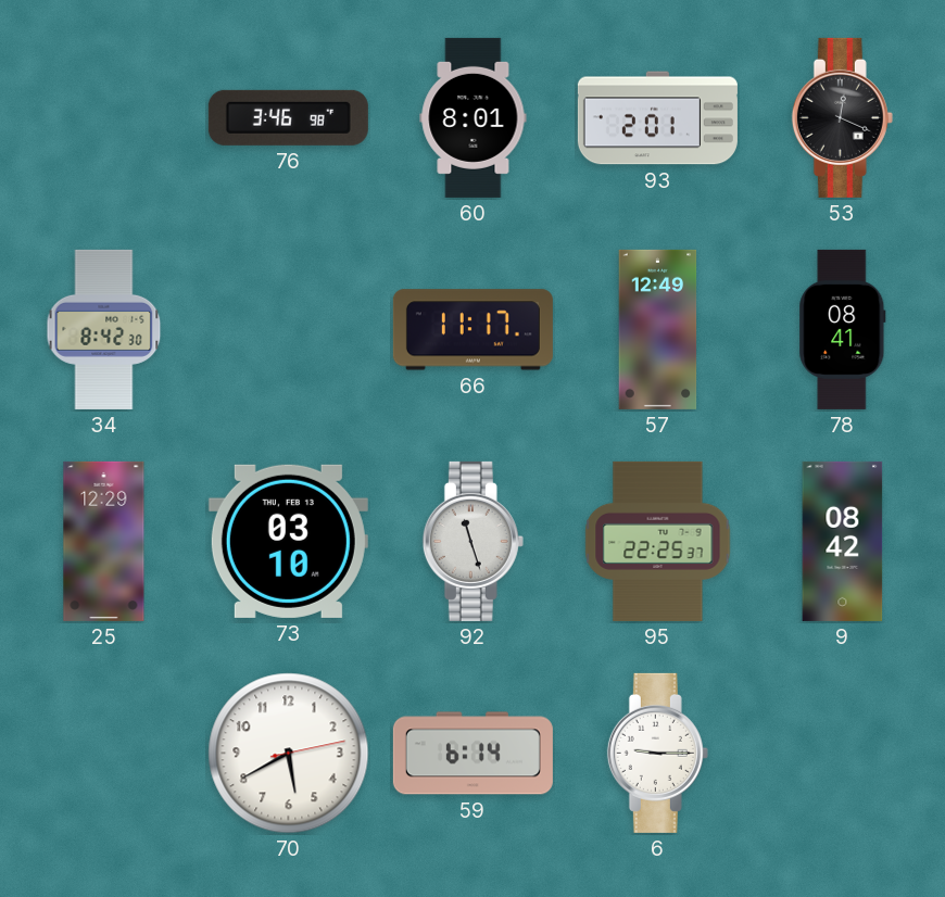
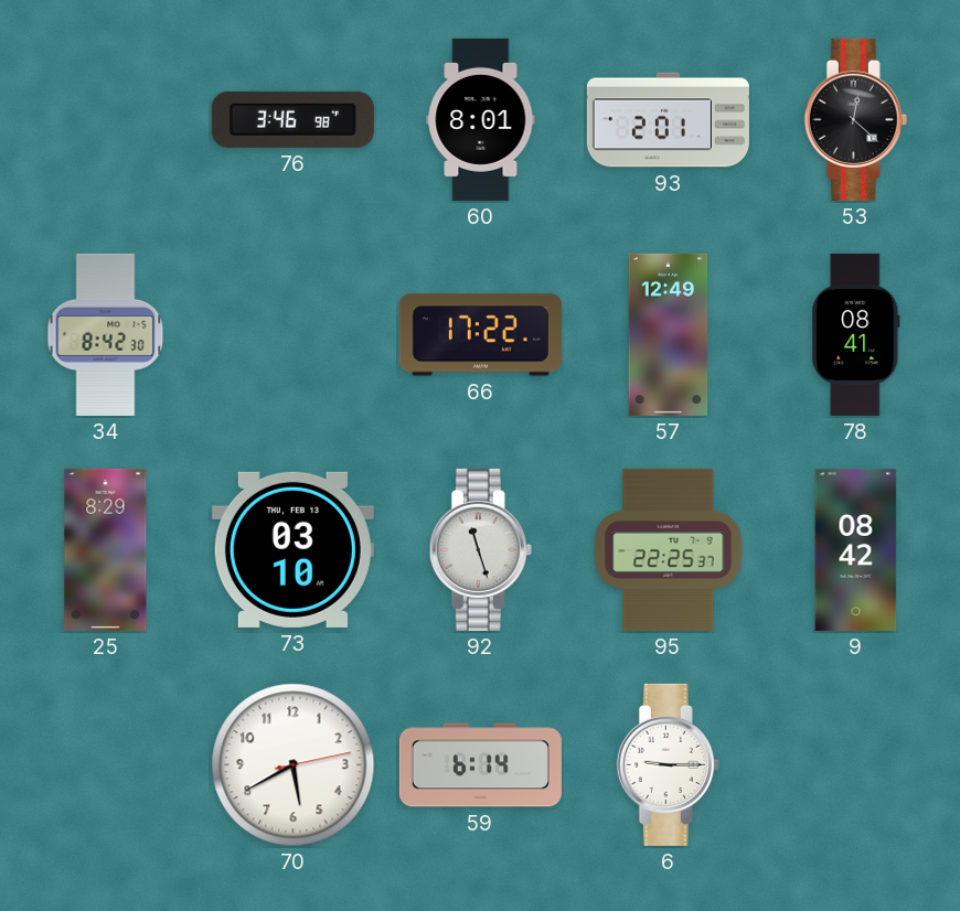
53: 12:19 -> 12:22 (855, 119)
66: 11:17 -> 17:22 (480, 335)
25: 12:29 -> 8:29 (106, 549)
